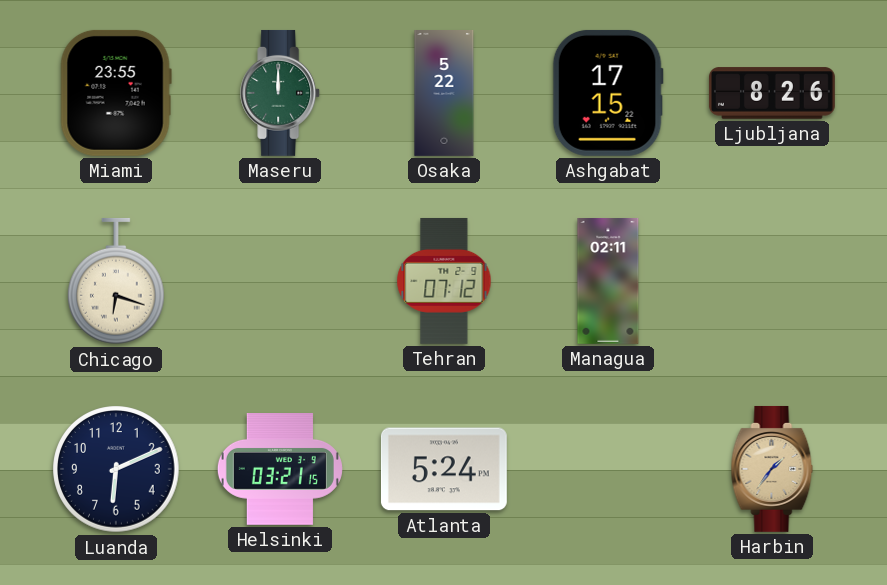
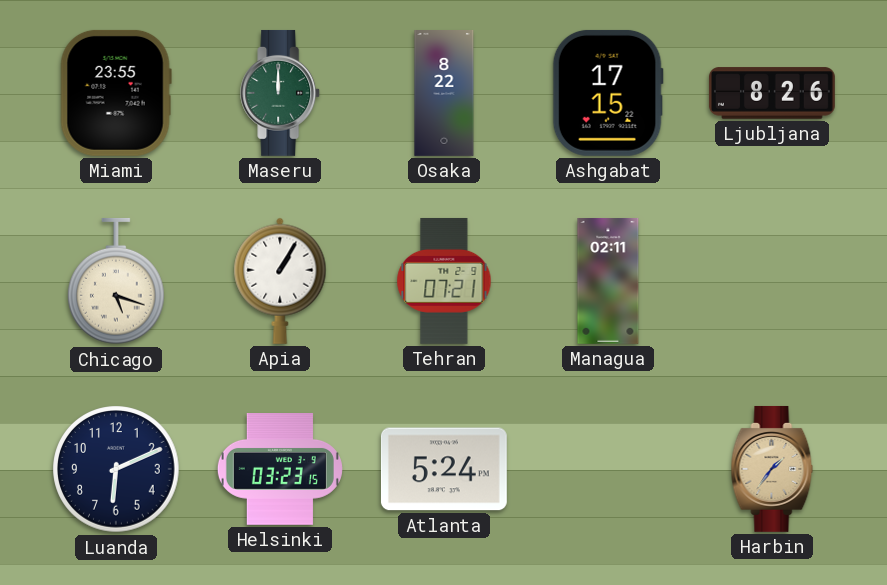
Osaka: 5:22 -> 8:22 (444, 94)
Chicago: 6:18 -> 5:18 (117, 281)
Apia: none -> 1:05 (280, 281)
Tehran: 07:12 -> 07:21 (444, 281)
Helsinki: 03:21 -> 03:23 (280, 470)
